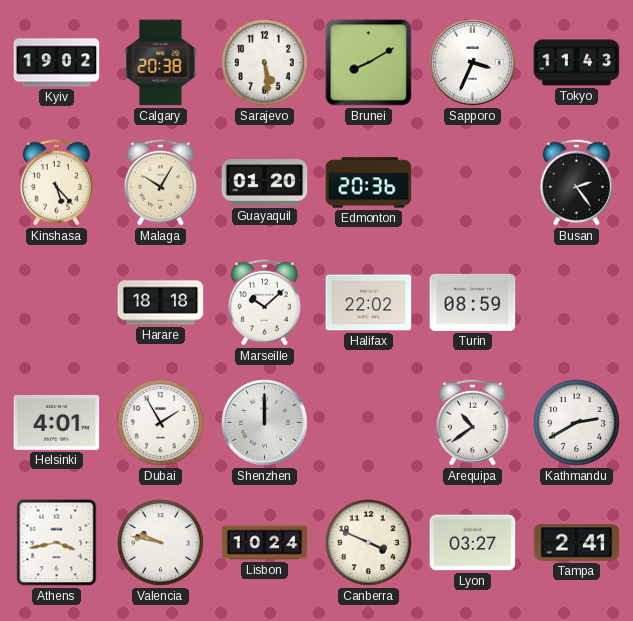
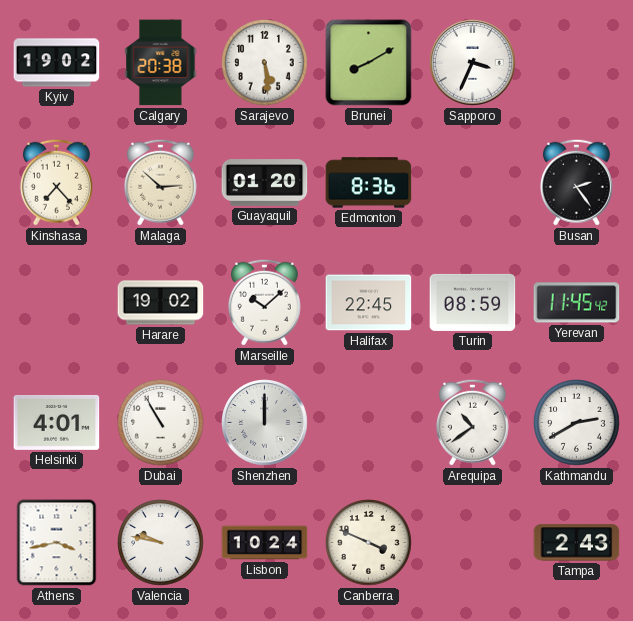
Tokyo: 11:43 -> none (577, 63)
Kinshasa: 5:23 -> 7:23 (56, 182)
Malaga: 10:05 -> 2:52 (160, 182)
Edmonton: 20:36 -> 8:36 (369, 183)
Harare: 18:18 -> 19:02 (161, 303)
Halifax: 22:02 -> 22:45 (369, 303)
Yerevan: none -> 11:45 (577, 303)
Dubai: 1:55 -> 10:55 (161, 423)
Lyon: 03:27 -> none (473, 543)
Tampa: 2:41 -> 2:43 (577, 543)
